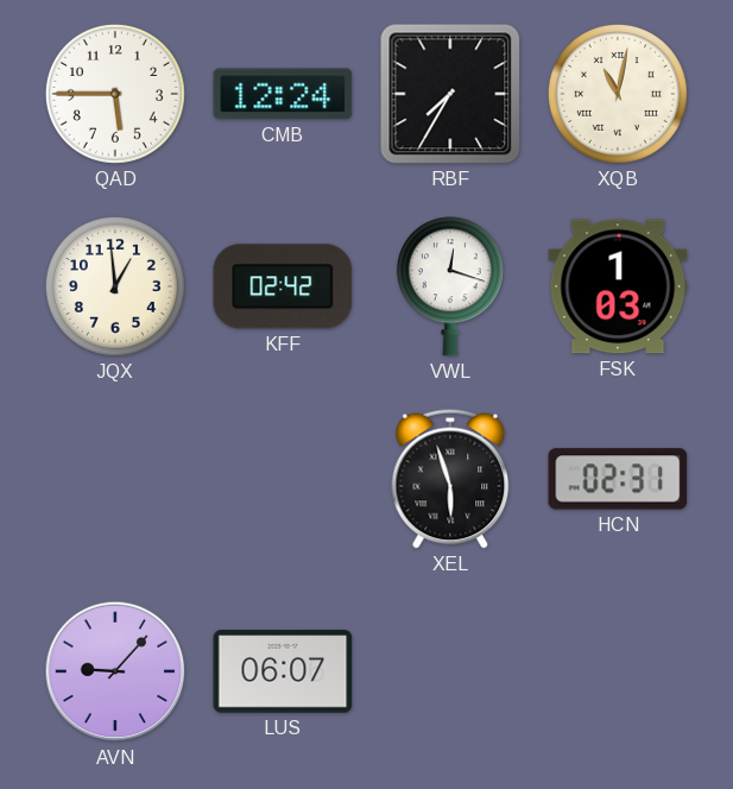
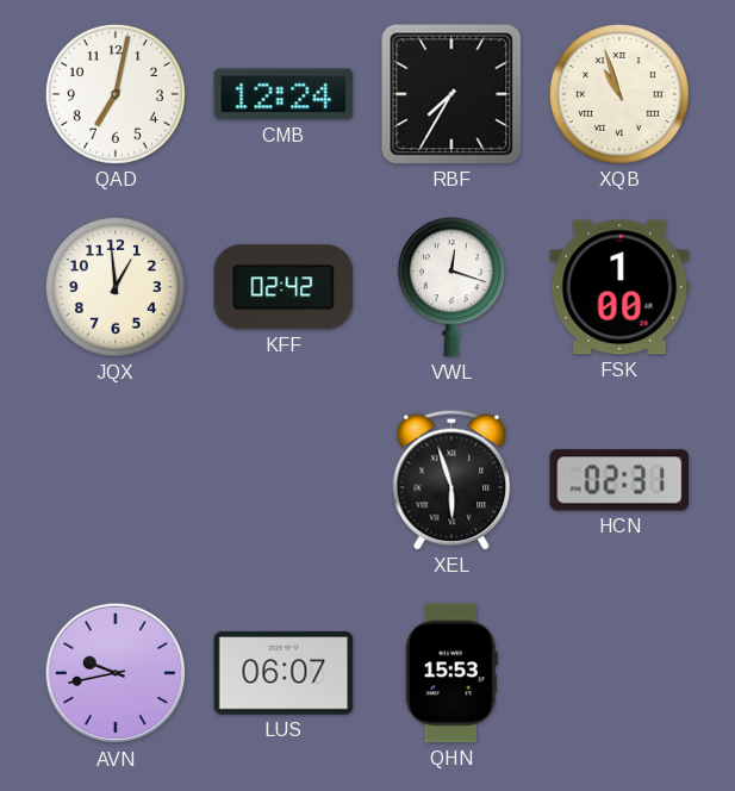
QAD: 5:45 -> 7:02 (116, 94)
XQB: 11:02 -> 10:57 (619, 94)
FSK: 1:03 -> 1:00 (619, 287)
AVN: 9:07 -> 9:43 (116, 673)
QHN: none -> 15:53 (451, 673)
